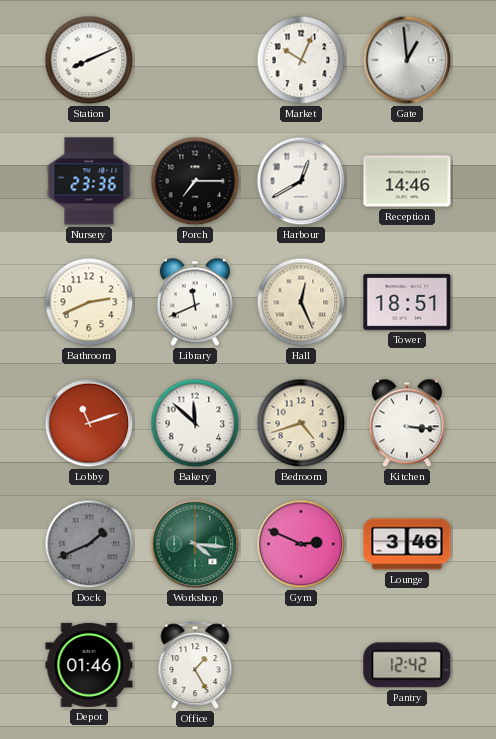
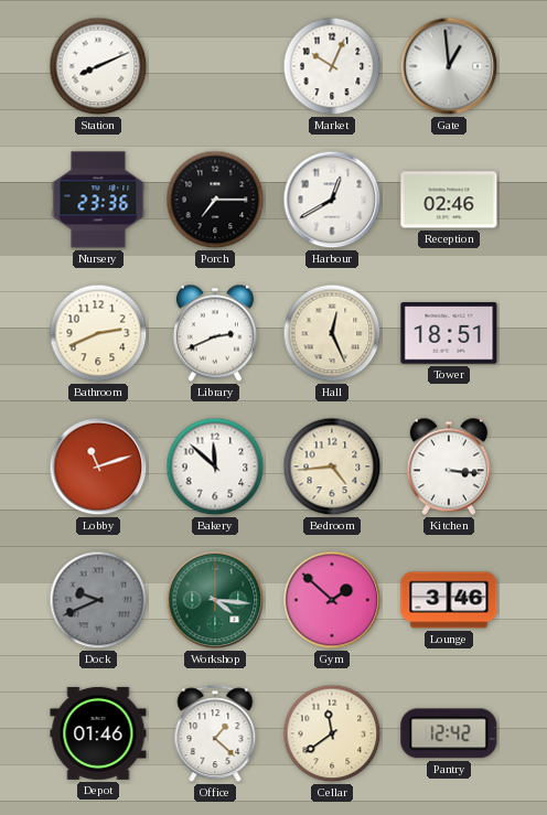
Reception: 14:46 -> 02:46 (449, 200)
Library: 11:41 -> 2:41 (215, 333)
Bedroom: 4:42 -> 4:44 (332, 467)
Dock: 1:41 -> 9:41 (98, 600)
Gym: 2:49 -> 1:52 (332, 600)
Office: 1:25 -> 1:22 (215, 734)
Cellar: none -> 11:39 (332, 733)
